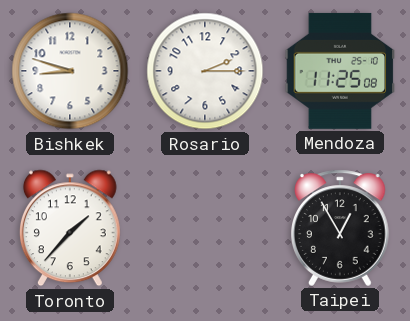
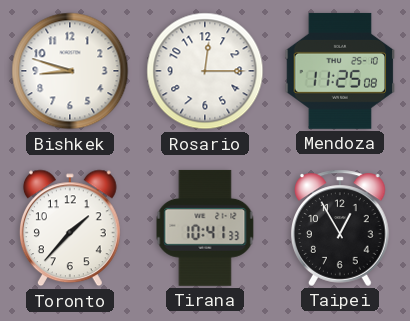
Rosario: 2:15 -> 12:15 (205, 71)
Tirana: none -> 10:41 (205, 228)
